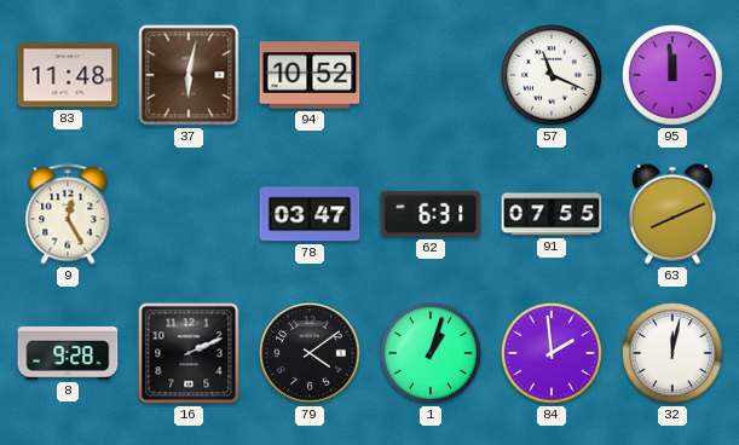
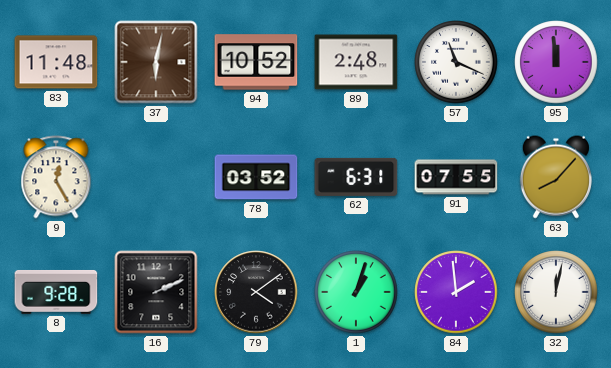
89: none -> 2:48 (356, 62)
78: 03:47 -> 03:52 (256, 177)
63: 8:11 -> 8:07 (556, 177)
